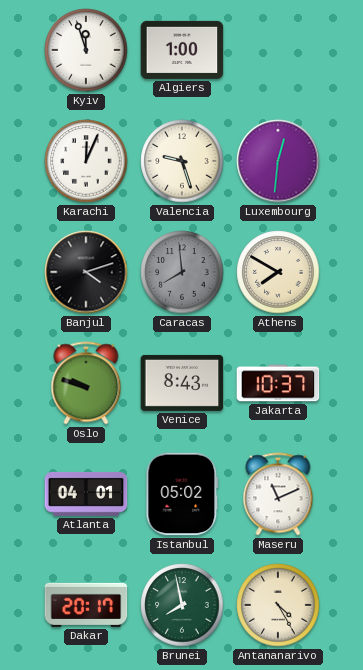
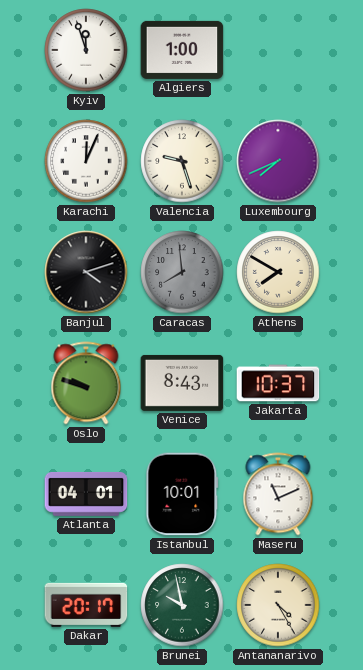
Luxembourg: 12:31 -> 7:41 (278, 161)
Istanbul: 05:02 -> 10:01 (182, 494)
Brunei: 7:58 -> 9:58 (182, 605)
